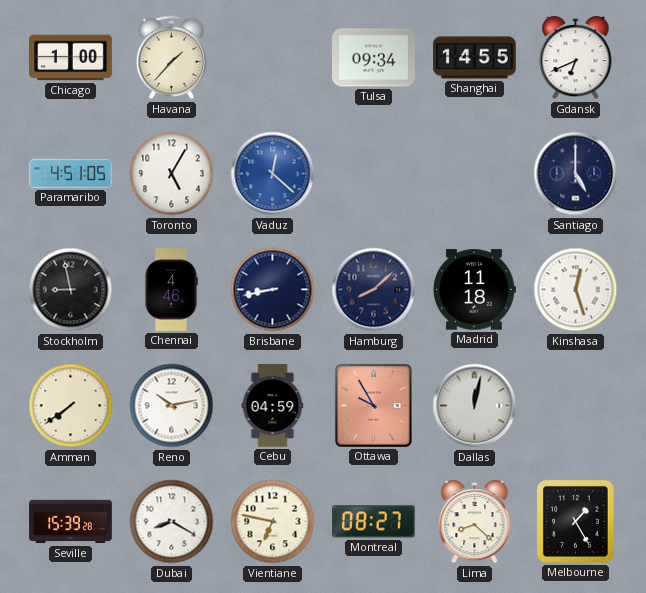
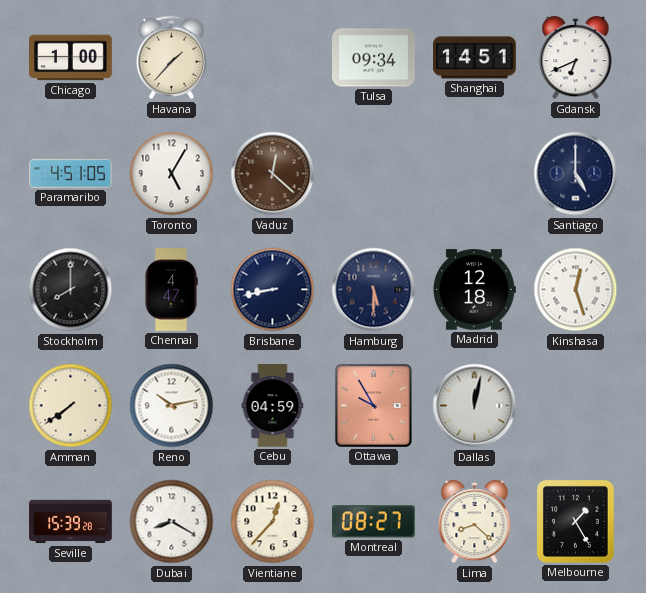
Shanghai: 14:55 -> 14:51 (475, 58)
Vaduz dial: blue -> brown (273, 174)
Stockholm: 8:58 -> 8:00 (71, 290)
Chennai: 4:46 -> 4:47 (171, 290)
Hamburg: 8:08 -> 5:30 (374, 290)
Madrid: 11:18 -> 12:18 (475, 290)
Vientiane: 6:47 -> 12:37 (273, 522)
